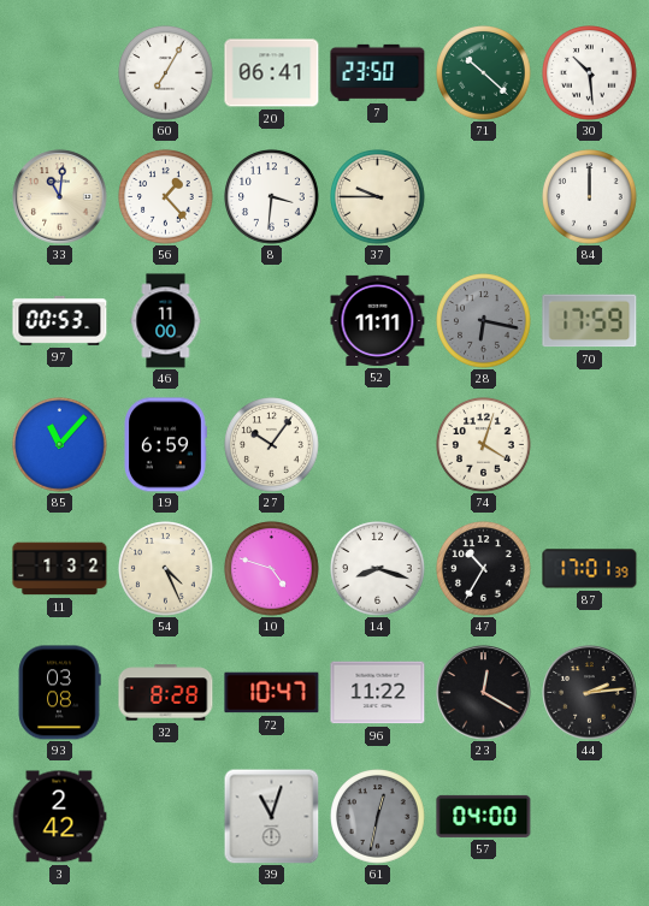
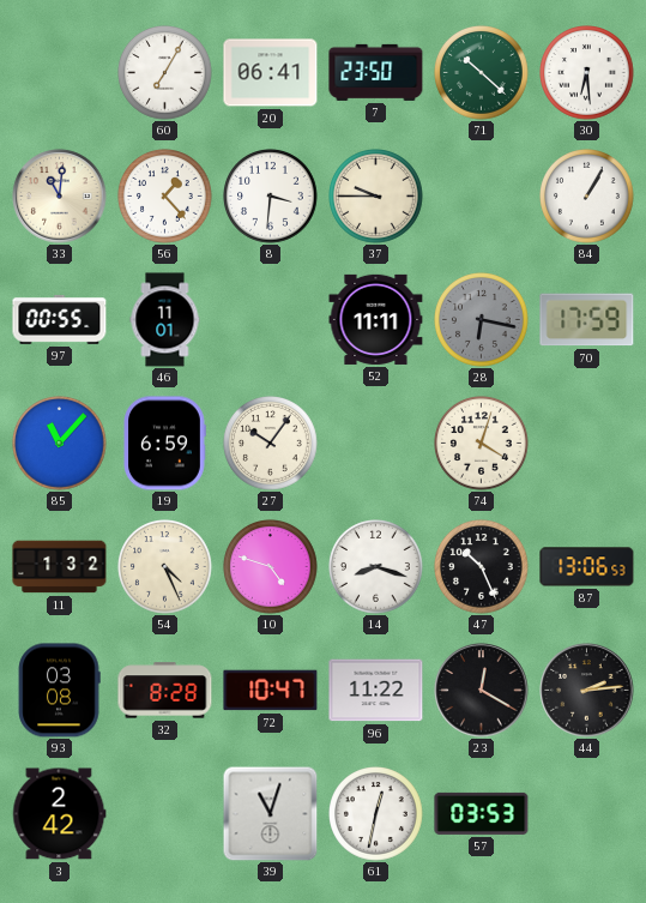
30: 10:29 -> 6:29 (587, 73)
84: 12:00 -> 1:05 (587, 197)
97: 00:53 -> 00:55 (60, 319)
46: 11:00 -> 11:01 (165, 320)
47: 10:35 -> 10:26 (482, 567)
87: 17:01 -> 13:06 (587, 567)
61 dial: grey -> white (376, 814)
57: 04:00 -> 03:53 (482, 813)
